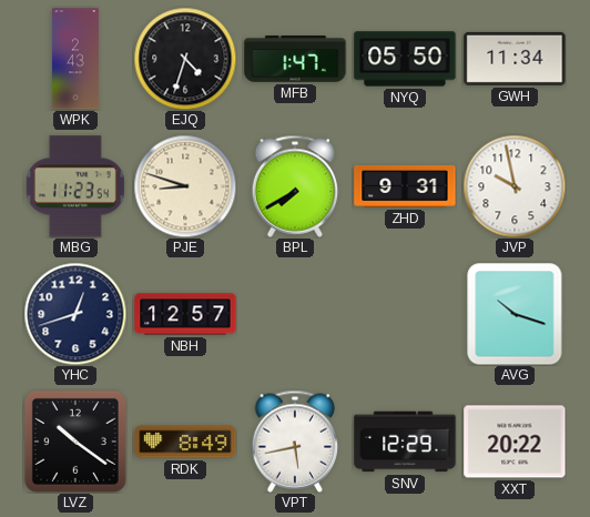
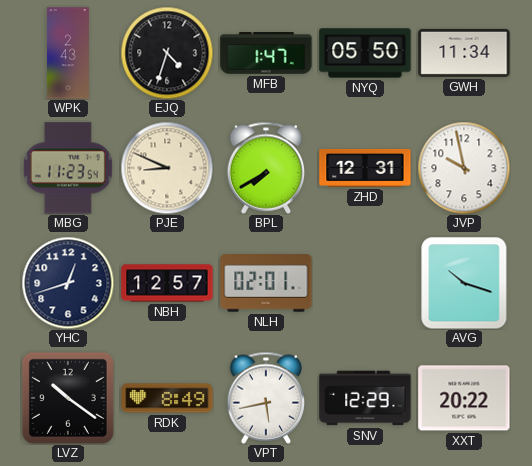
PJE: 8:48 -> 8:49 (167, 168)
ZHD: 9:31 -> 12:31 (365, 168)
NLH: none -> 02:01 (266, 283)
